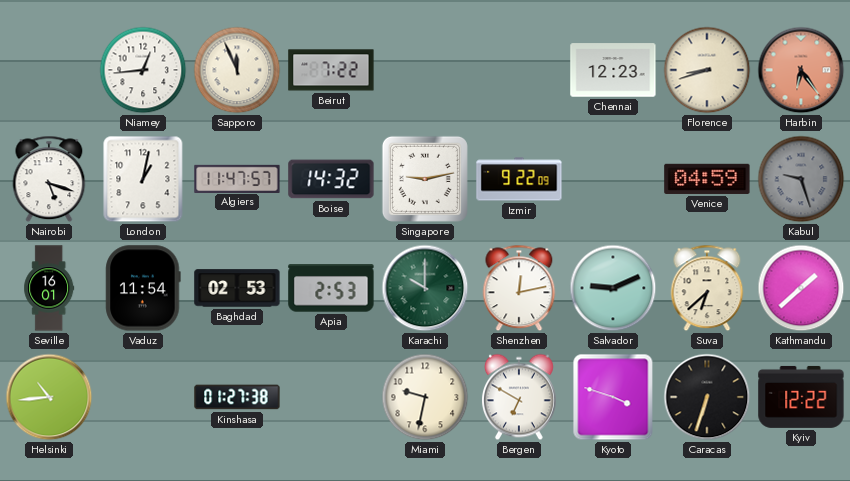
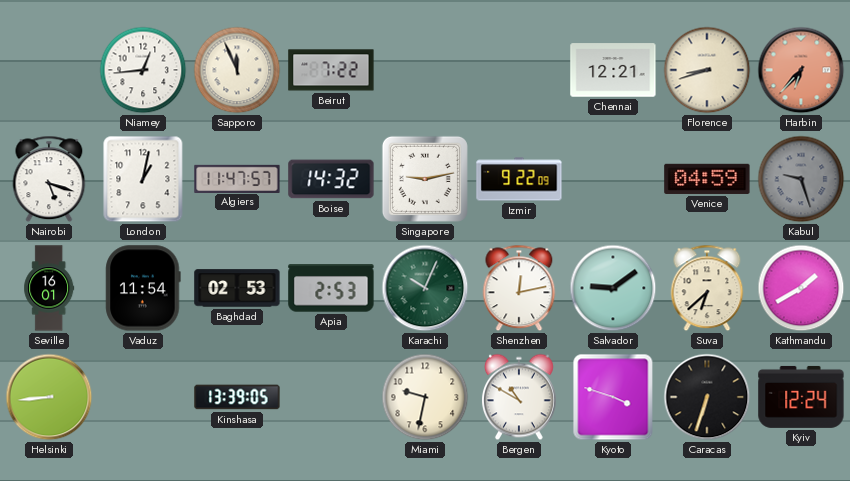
Chennai: 12:23 -> 12:21 (613, 70)
Harbin: 6:24 -> 6:37 (801, 70)
Karachi: 10:00 -> 10:04 (425, 288)
Salvador: 9:11 -> 9:09 (613, 288)
Kathmandu: 1:38 -> 1:40 (801, 288)
Helsinki: 10:44 -> 8:44 (49, 397)
Kinshasa: 01:27 -> 13:39 (237, 397)
Bergen: 6:50 -> 10:50 (519, 397)
Kyiv: 12:22 -> 12:24 (801, 397)
